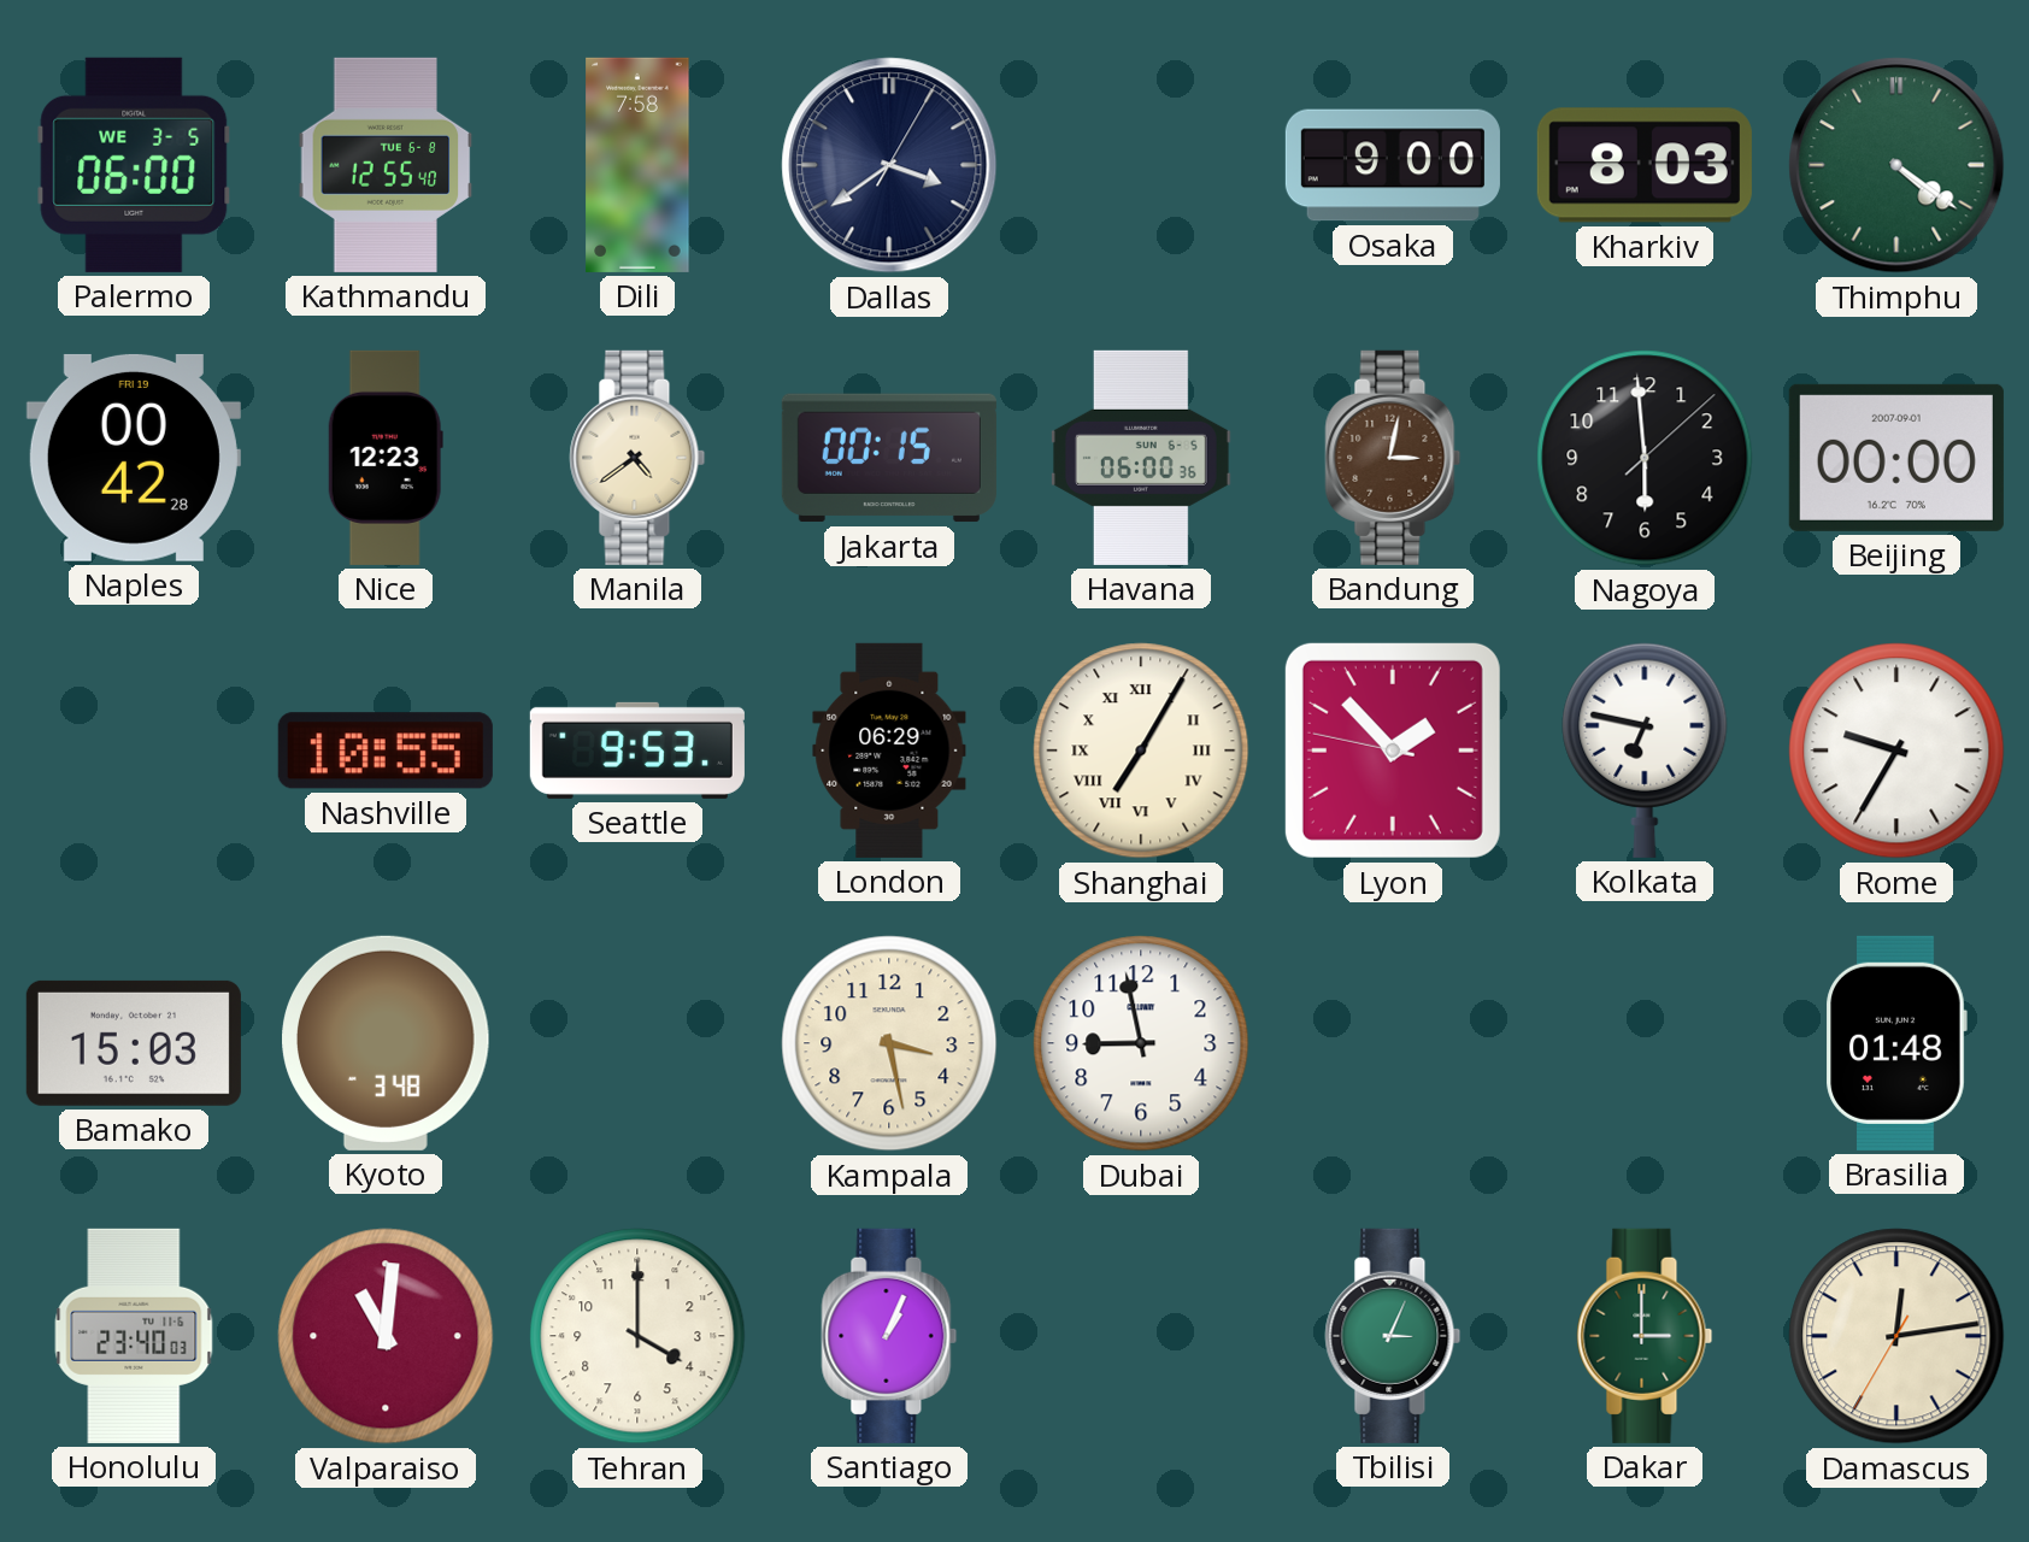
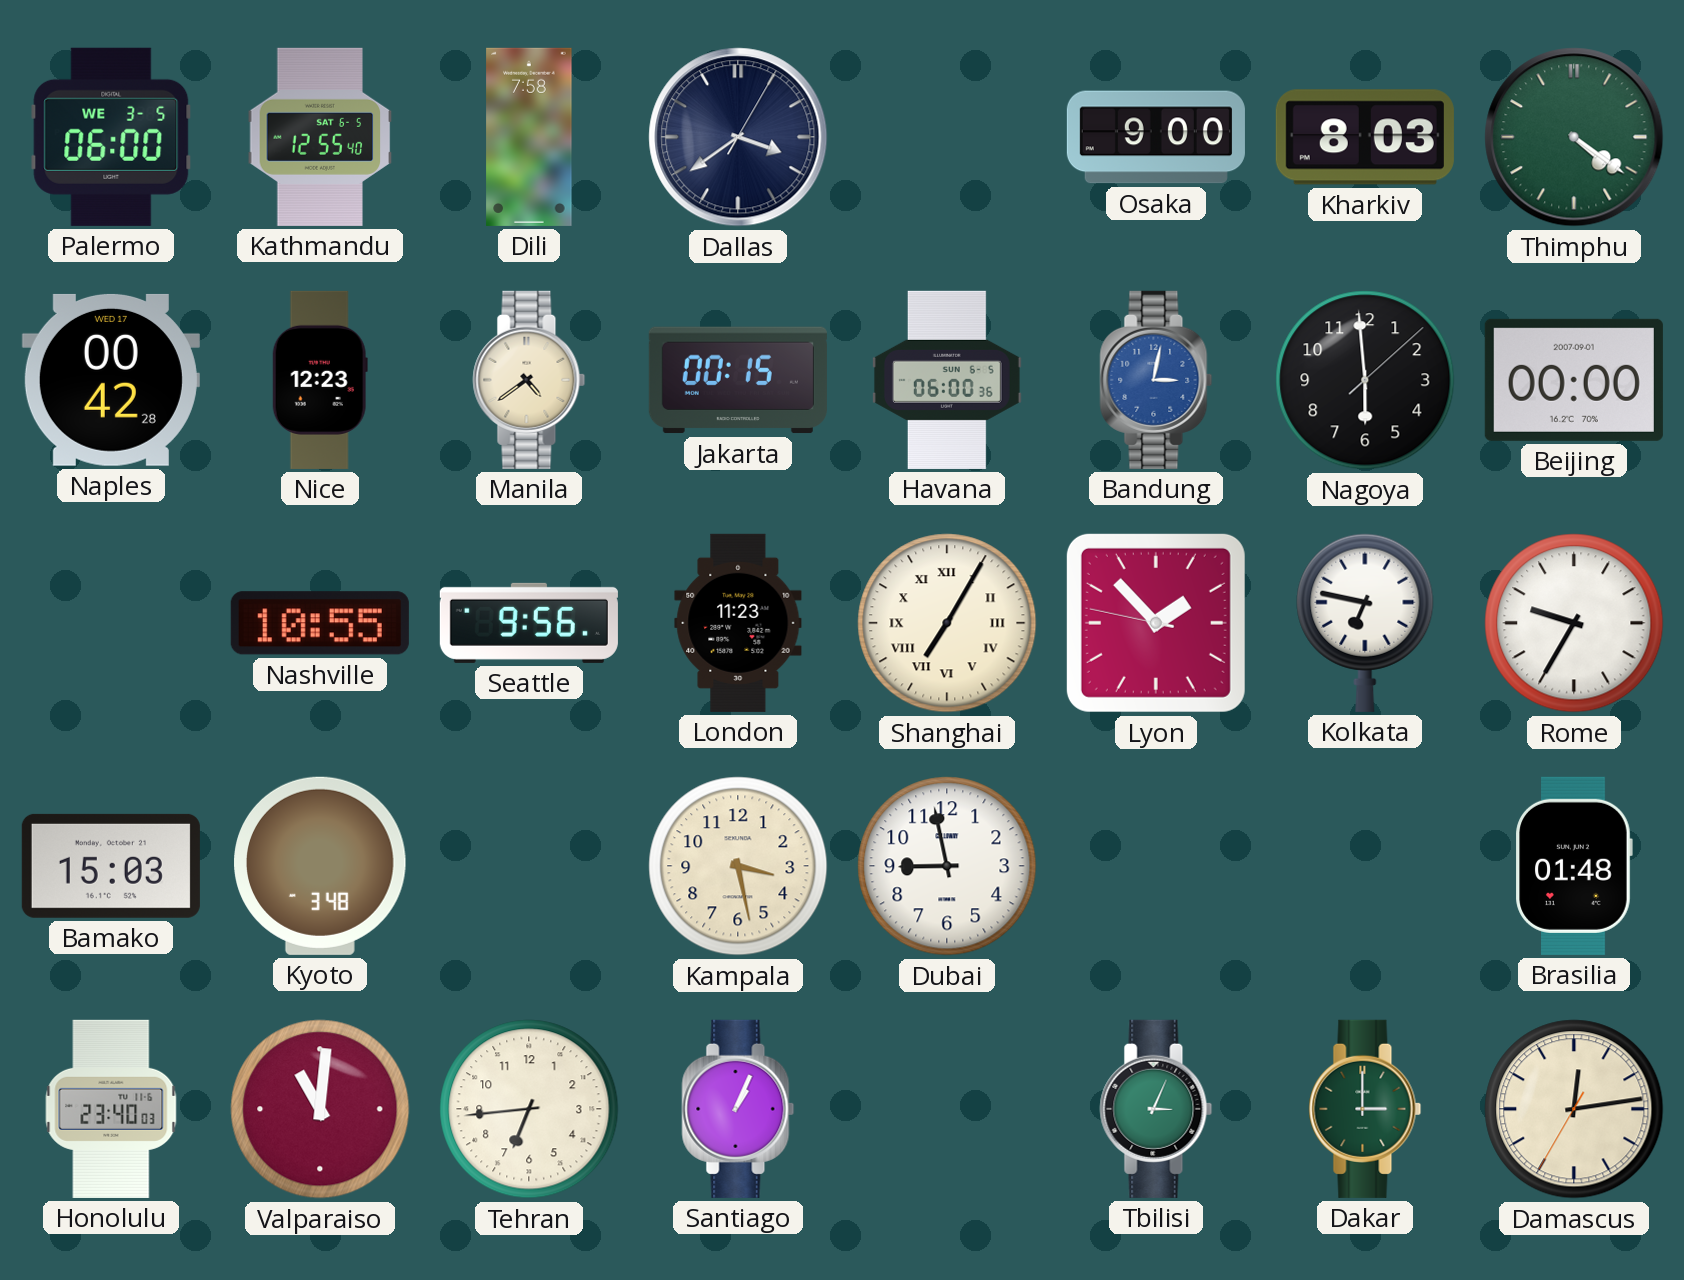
Kathmandu date: TUE 6-8 -> SAT 6-5 (320, 137)
Naples date: FRI 19 -> WED 17 (111, 380)
Bandung dial: brown -> blue (1156, 380)
Seattle: 9:53 -> 9:56 (529, 623)
London: 06:29 -> 11:23 (738, 623)
Tehran: 4:00 -> 6:44 (529, 1109)
